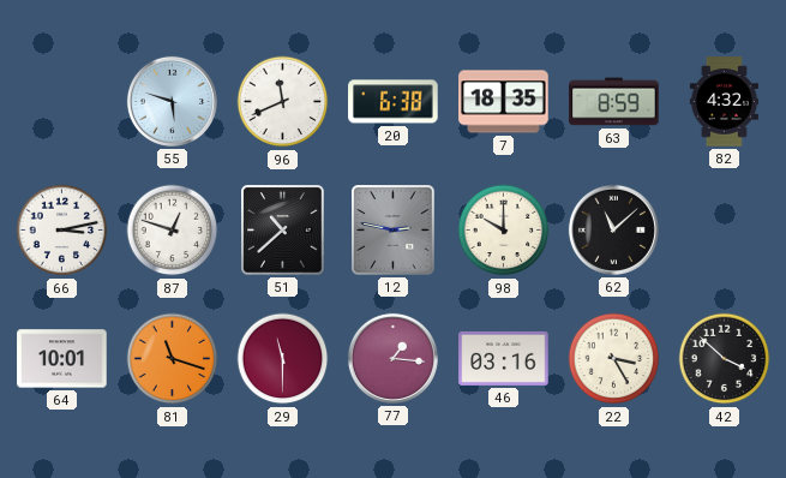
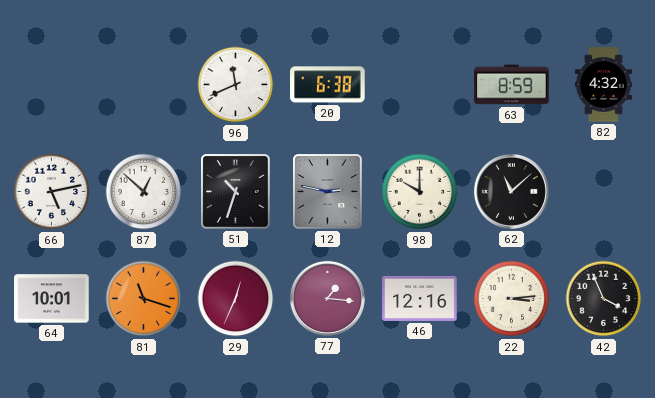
55: 5:48 -> none (172, 101)
7: 18:35 -> none (504, 102)
66: 3:13 -> 5:13 (52, 192)
87: 12:48 -> 12:52 (144, 192)
51: 10:38 -> 10:33 (236, 192)
29: 11:30 -> 12:34 (236, 299)
46: 03:16 -> 12:16 (420, 298)
22: 3:25 -> 3:14 (512, 299)
42: 3:52 -> 3:56 (604, 299)
